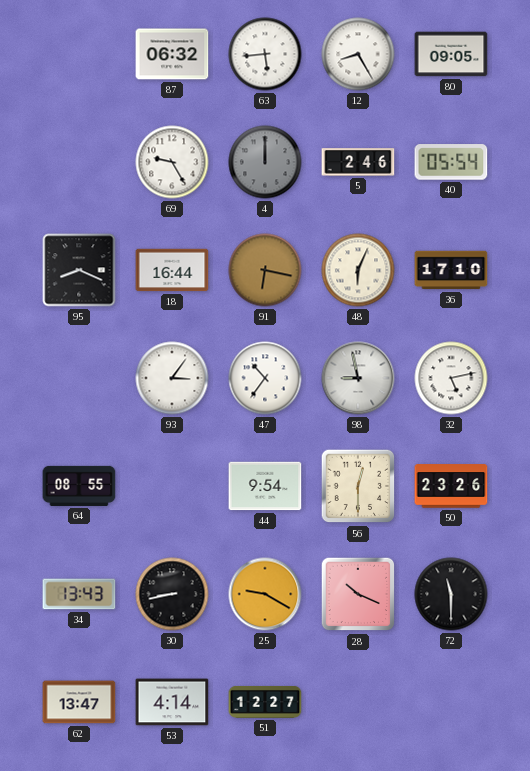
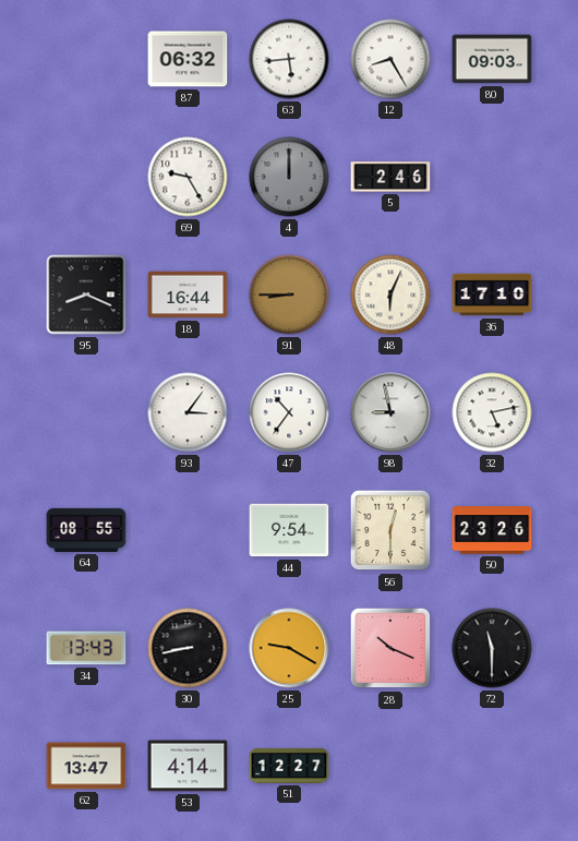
80: 09:05 -> 09:03 (492, 59)
40: 05:54 -> none (451, 162)
91: 6:17 -> 8:45 (289, 295)
